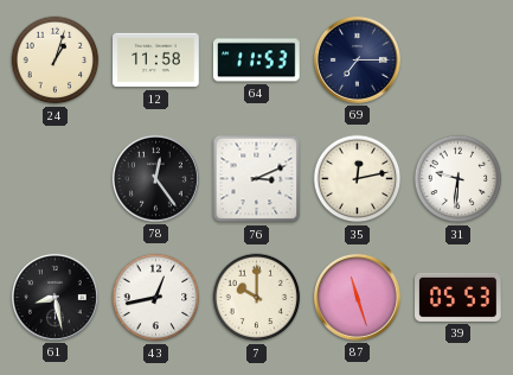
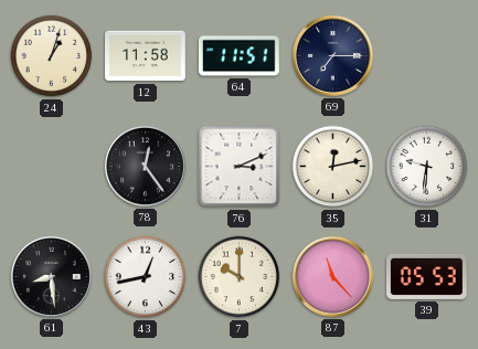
64: 11:53 -> 11:51 (238, 56)
61: 8:28 -> 8:29 (51, 276)
87: 11:27 -> 11:23 (332, 276)
